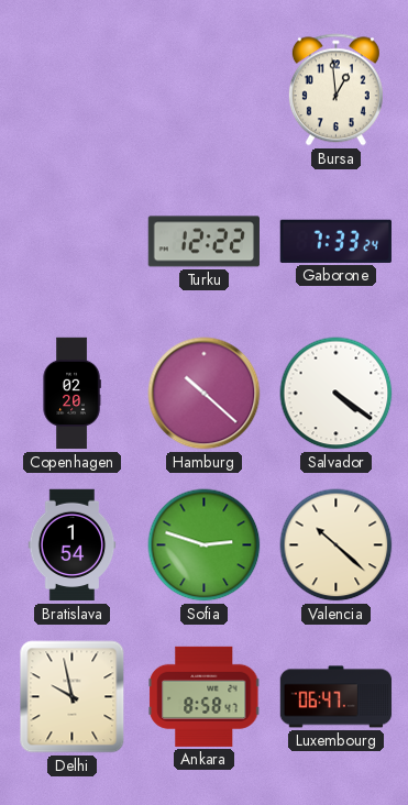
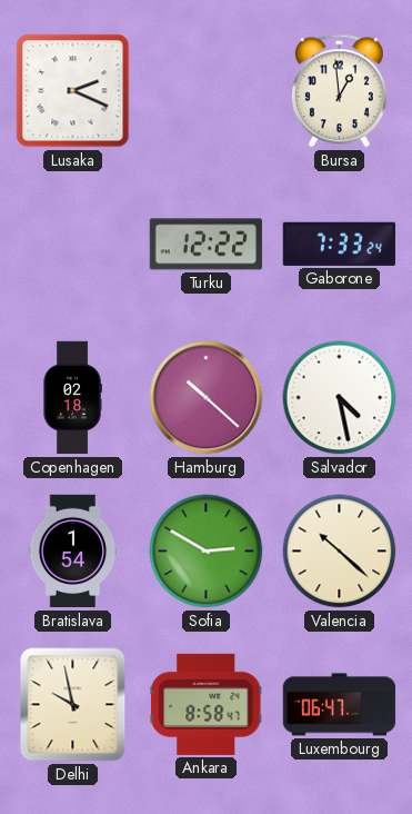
Lusaka: none -> 2:19 (73, 91)
Copenhagen: 02:20 -> 02:18 (72, 398)
Salvador: 4:21 -> 4:28 (340, 398)
Sofia: 2:48 -> 2:50 (207, 552)
